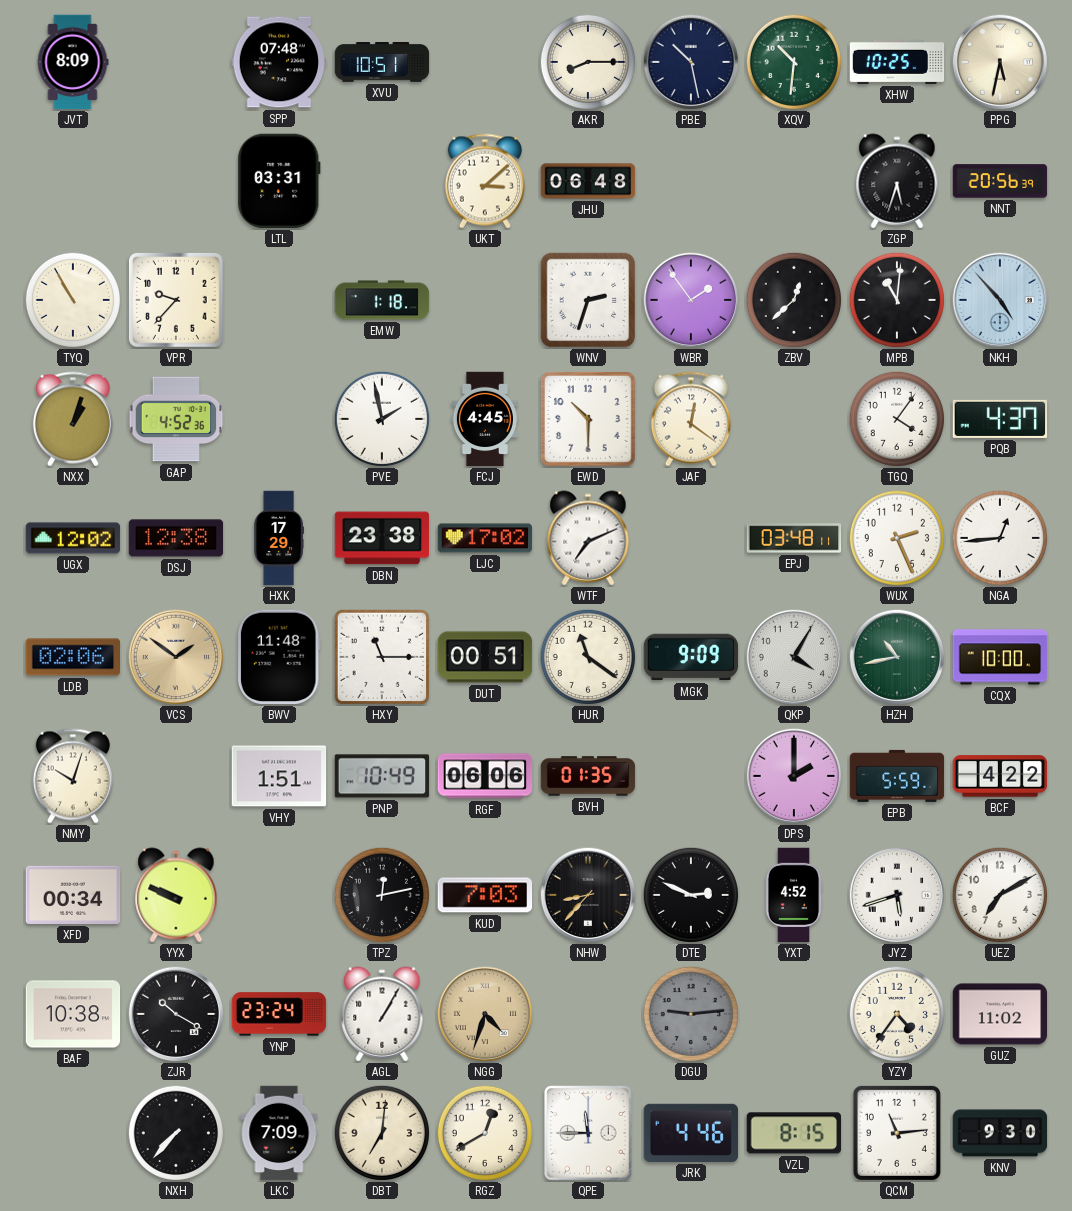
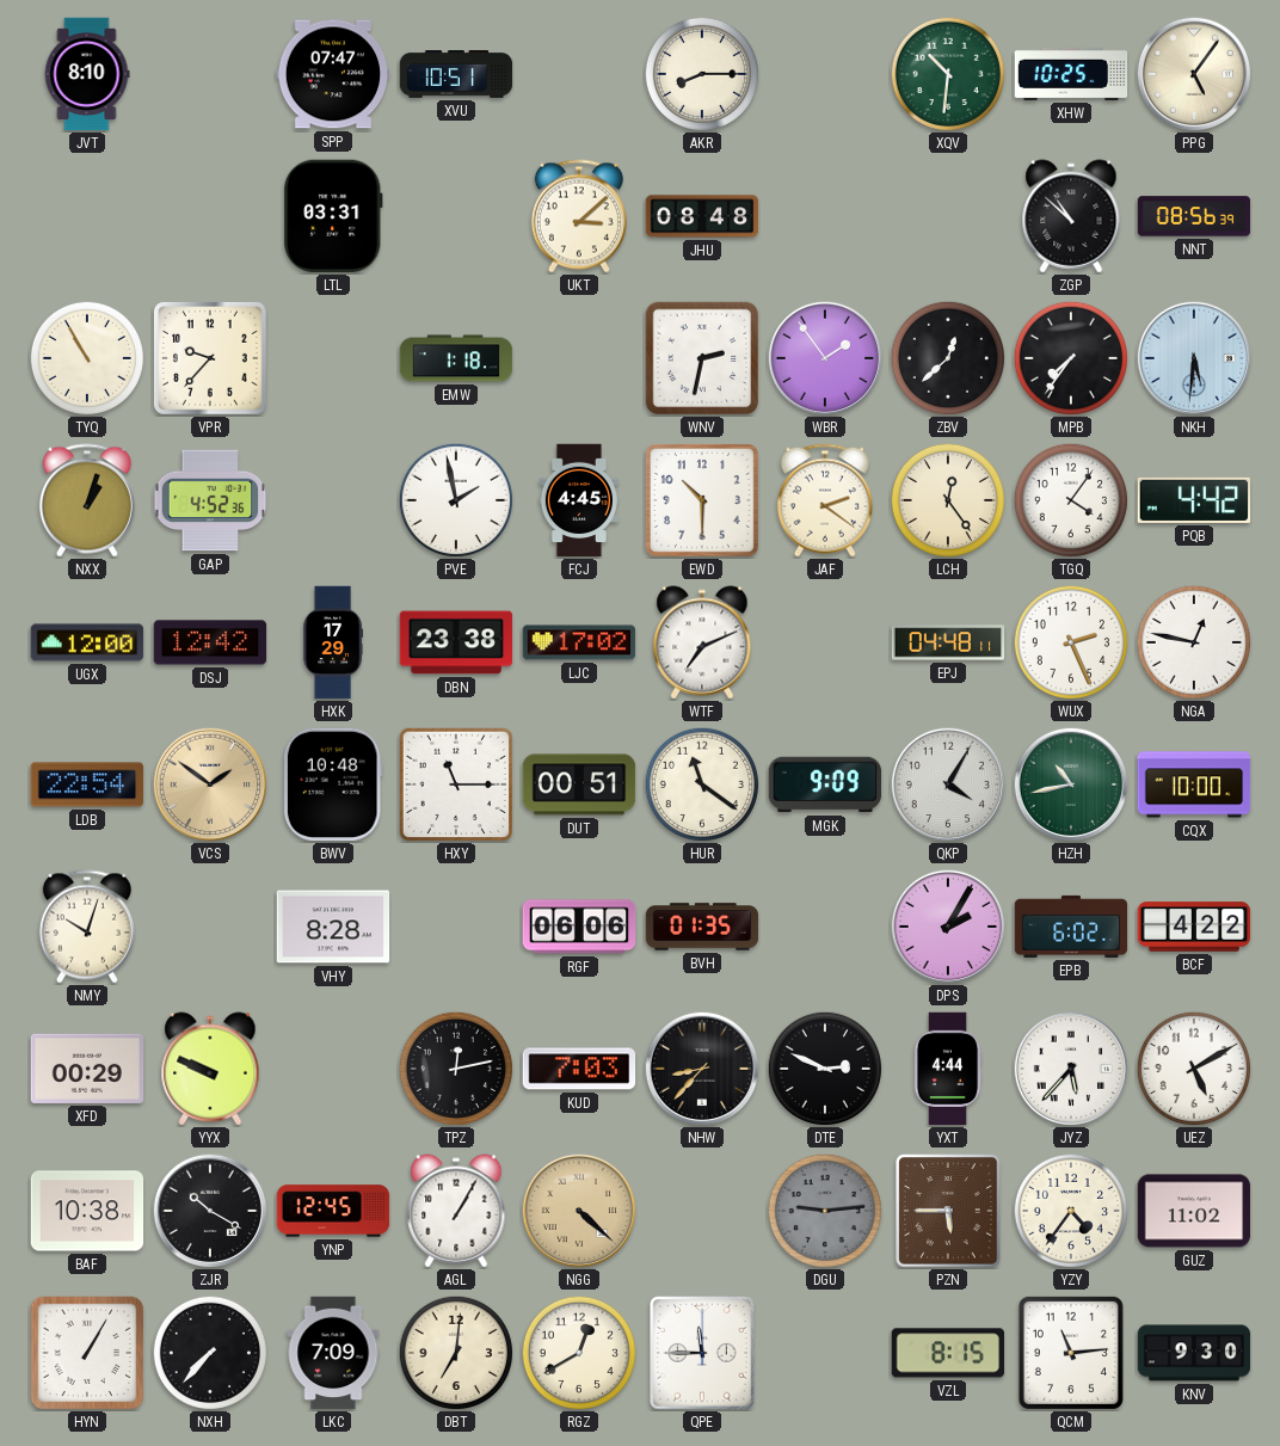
JVT: 8:09 -> 8:10 (87, 74)
SPP: 07:48 -> 07:47 (333, 74)
PBE: 10:28 -> none (691, 62)
PPG: 5:32 -> 5:06 (1194, 74)
JHU: 06:48 -> 08:48 (702, 216)
ZGP: 5:33 -> 10:52 (1071, 216)
NNT: 20:56 -> 08:56 (1194, 216)
WNV: 2:33 -> 2:32 (702, 358)
MPB: 11:01 -> 7:36 (1071, 358)
NKH: 4:53 -> 5:31 (1194, 358)
JAF: 12:21 -> 2:21 (825, 500)
LCH: none -> 12:24 (948, 500)
PQB: 4:37 -> 4:42 (1194, 500)
UGX: 12:02 -> 12:00 (87, 642)
DSJ: 12:38 -> 12:42 (210, 642)
EPJ: 03:48 -> 04:48 (948, 642)
NGA: 12:44 -> 12:47 (1194, 642)
LDB: 02:06 -> 22:54 (87, 784)
BWV: 11:48 -> 10:48 (333, 784)
VHY: 1:51 -> 8:28 (333, 927)
PNP: 10:49 -> none (382, 776)
DPS: 2:00 -> 2:05 (948, 927)
EPB: 5:59 -> 6:02 (1071, 927)
XFD: 00:34 -> 00:29 (87, 1069)
YXT: 4:52 -> 4:44 (948, 1069)
JYZ: 5:42 -> 5:37 (1071, 1069)
UEZ: 7:10 -> 5:10 (1194, 1069)
YNP: 23:24 -> 12:45 (333, 1211)
NGG: 4:33 -> 4:22 (579, 1211)
PZN: none -> 5:45 (948, 1211)
HYN: none -> 1:05 (87, 1353)
JRK: 4:46 -> none (691, 1133)
